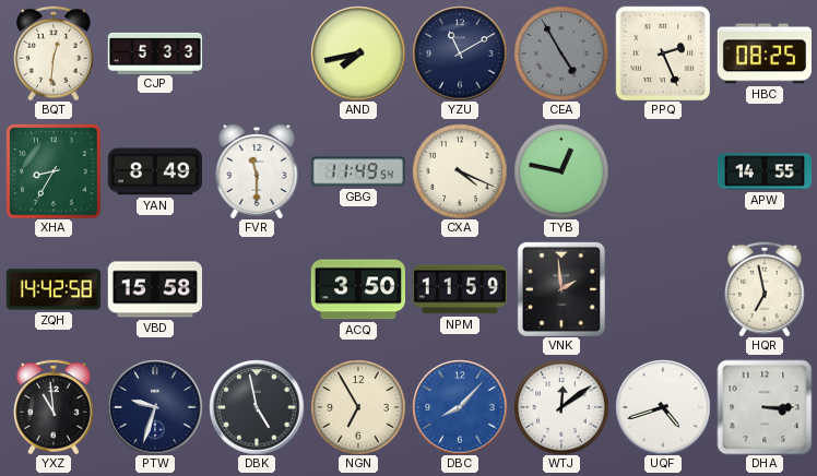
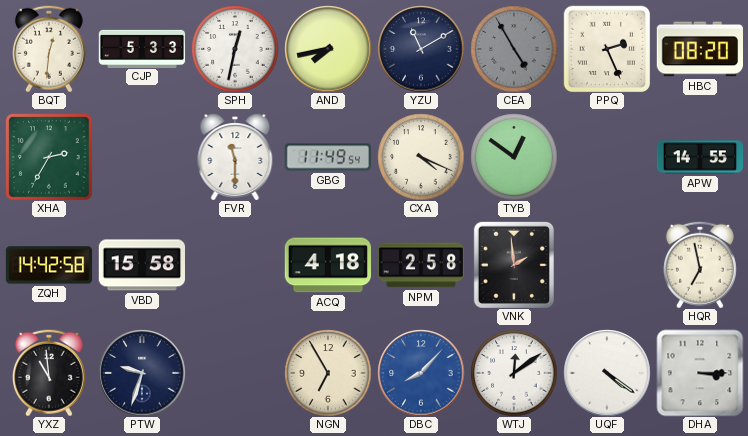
SPH: none -> 12:32 (235, 49)
HBC: 08:25 -> 08:20 (699, 49)
XHA: 8:35 -> 2:35 (49, 157)
YAN: 8:49 -> none (154, 171)
TYB: 12:47 -> 12:51 (514, 157)
ACQ: 3:50 -> 4:18 (327, 265)
NPM: 11:59 -> 2:58 (420, 265)
DBK: 4:58 -> none (257, 407)
UQF: 4:42 -> 4:21 (607, 373)
